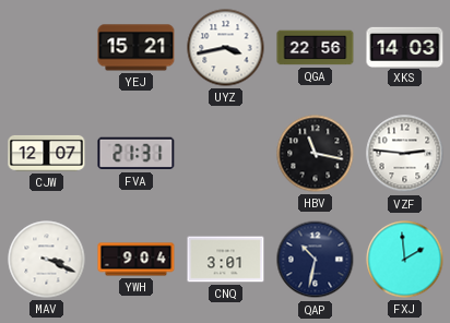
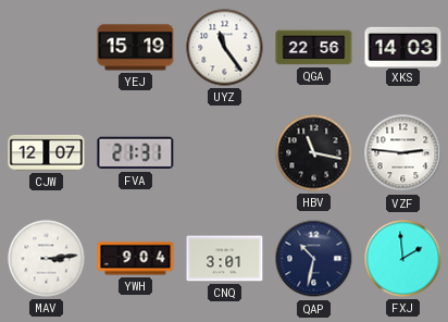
YEJ: 15:21 -> 15:19 (136, 48)
UYZ: 3:43 -> 11:24 (225, 48)
MAV: 3:19 -> 3:14 (47, 259)
